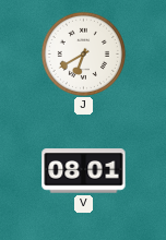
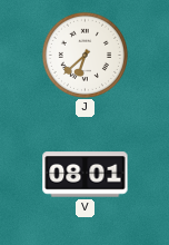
J: 6:40 -> 6:38 (84, 55)
